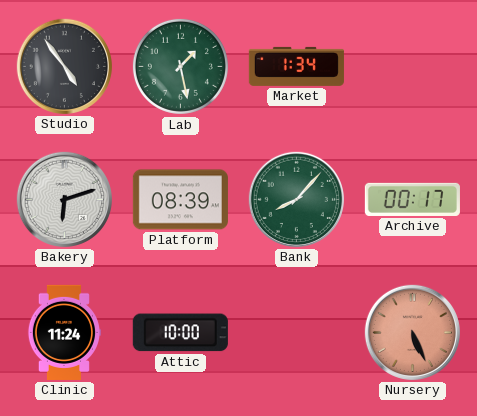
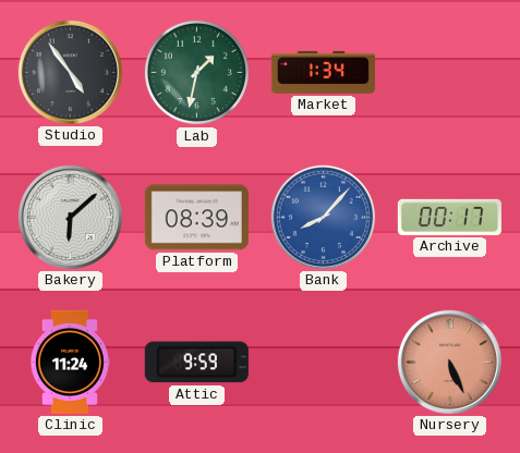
Lab: 1:28 -> 1:32 (196, 72)
Bakery: 6:12 -> 6:08 (70, 217)
Bank dial: green -> blue (323, 217)
Attic: 10:00 -> 9:59 (196, 363)
